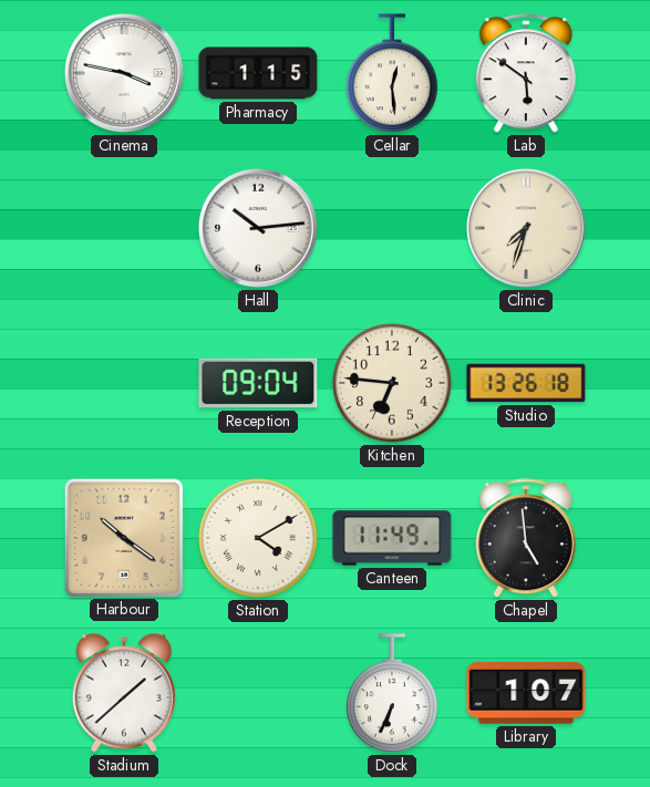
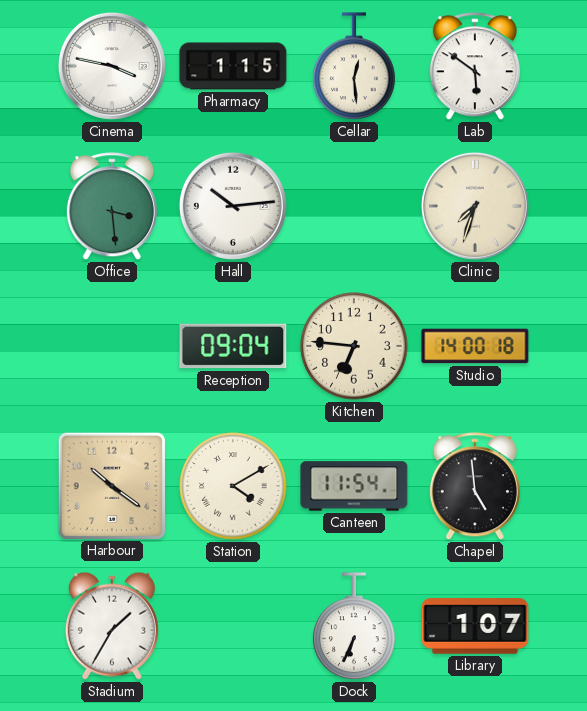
Office: none -> 3:29 (112, 207)
Studio: 13:26 -> 14:00 (475, 346)
Canteen: 11:49 -> 11:54 (354, 486)
Stadium: 1:38 -> 1:35 (112, 626)
